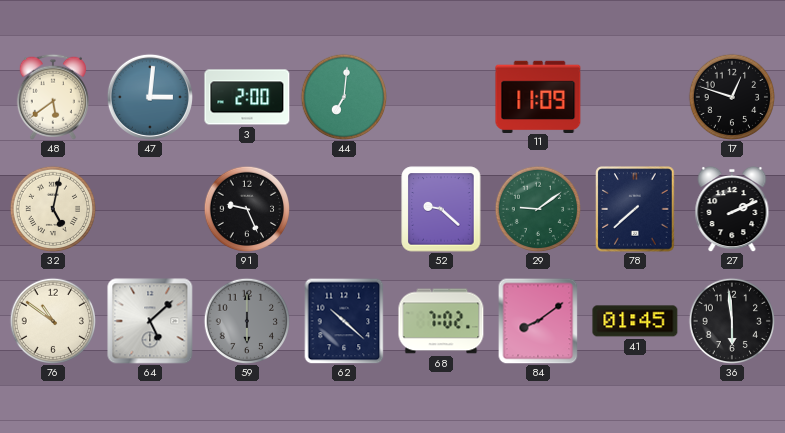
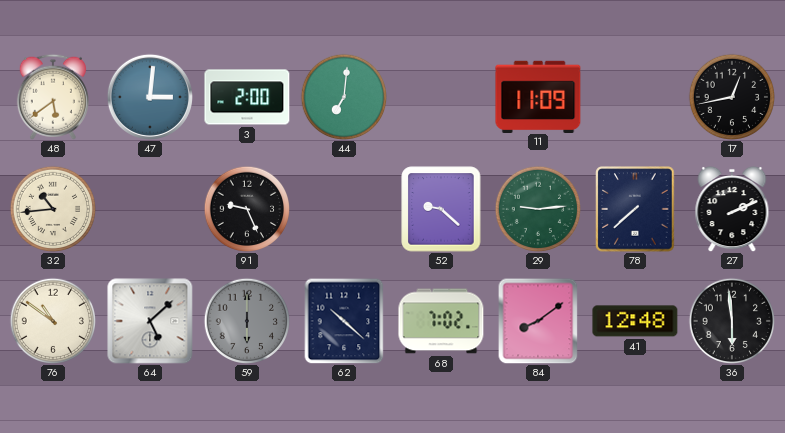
17: 12:48 -> 12:43 (731, 96)
32: 5:02 -> 10:44 (52, 208)
29: 9:09 -> 9:14 (537, 208)
41: 01:45 -> 12:48 (635, 321)
